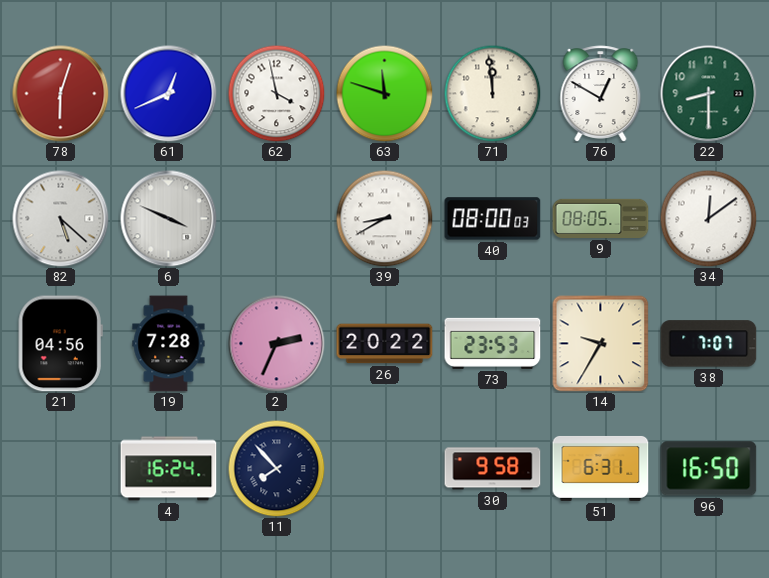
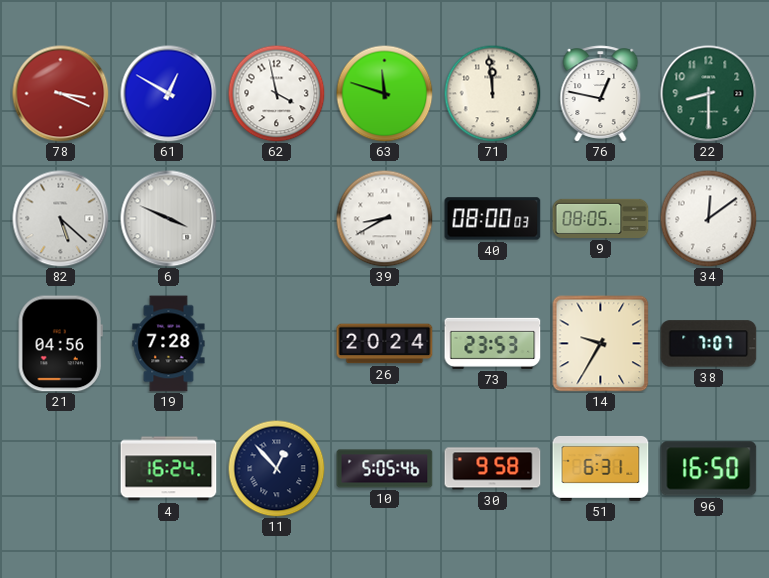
78: 6:03 -> 3:19 (61, 94)
61: 12:41 -> 12:50 (169, 94)
76: 12:50 -> 12:47 (601, 94)
2: 2:34 -> none (277, 344)
26: 20:22 -> 20:24 (385, 344)
11: 7:53 -> 12:53 (276, 468)
10: none -> 5:05 (385, 469)
